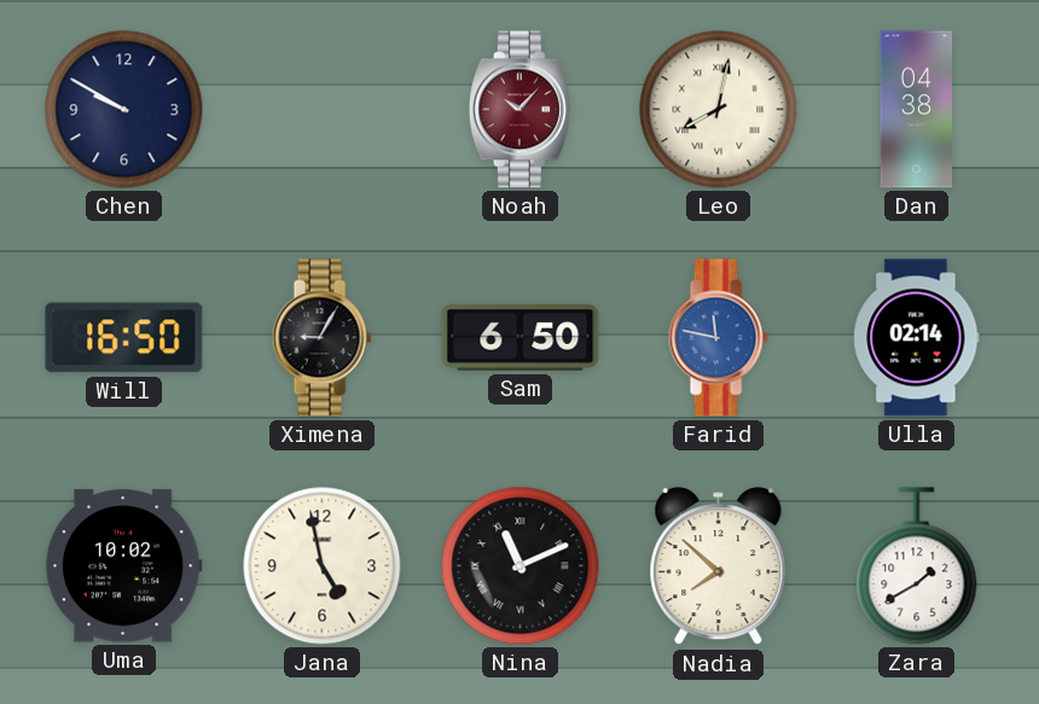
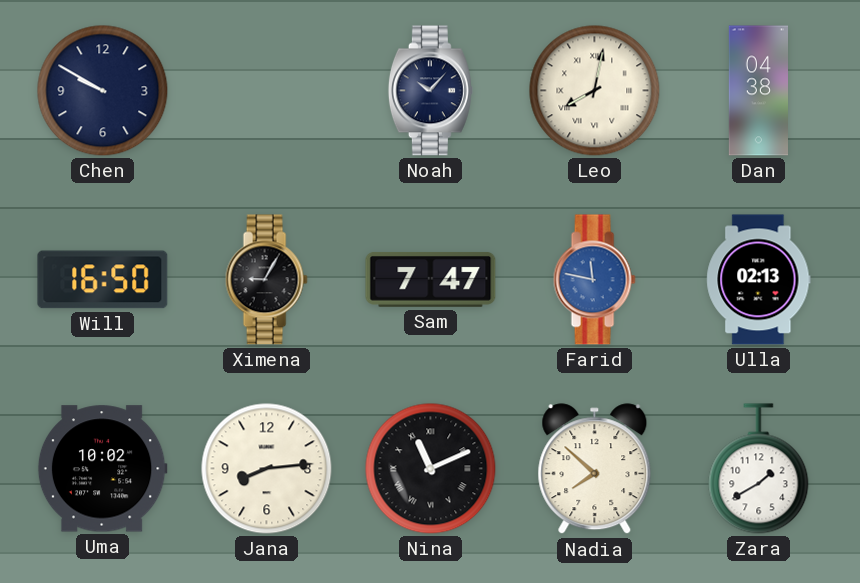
Noah dial: burgundy -> navy (430, 91)
Sam: 6:50 -> 7:47 (431, 279)
Ulla: 02:14 -> 02:13 (759, 280)
Jana: 4:58 -> 8:14 (267, 469)
